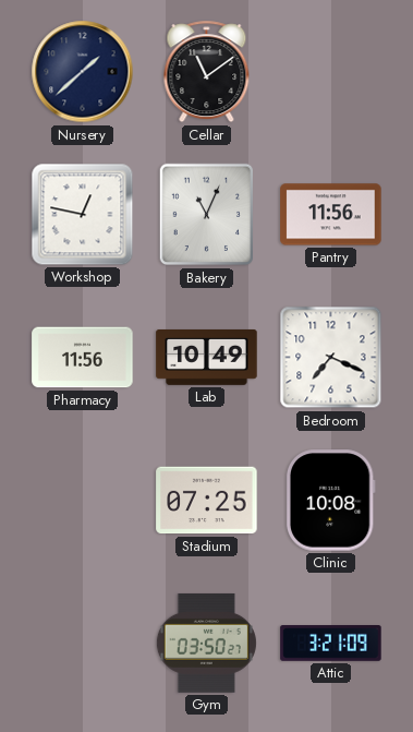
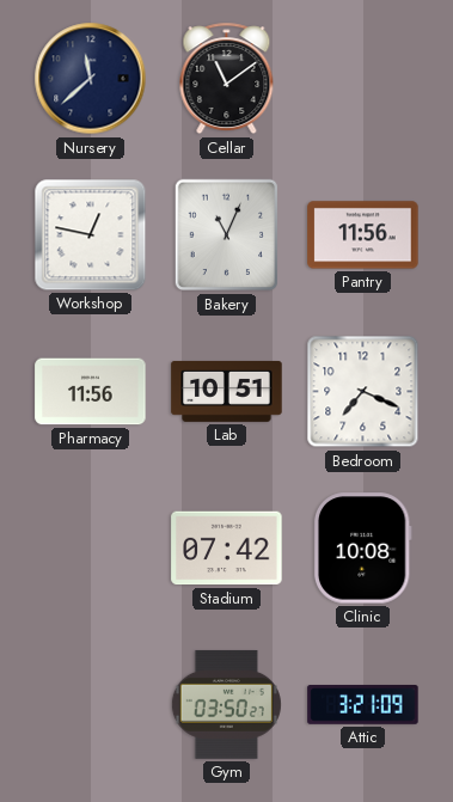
Nursery: 1:38 -> 11:38 (91, 79)
Lab: 10:49 -> 10:51 (227, 392)
Stadium: 07:25 -> 07:42 (227, 549)
